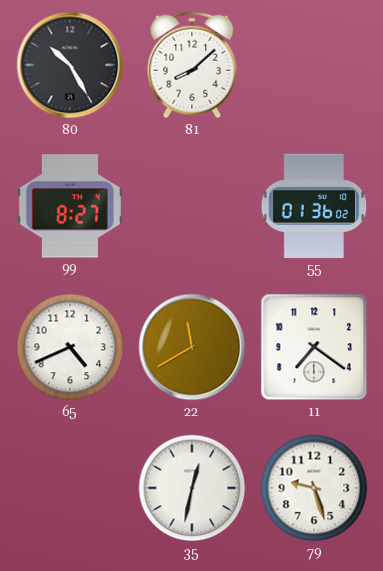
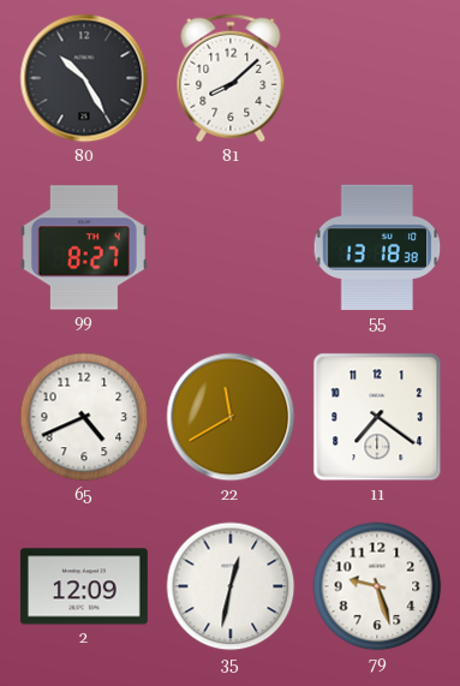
55: 01:36 -> 13:18 (377, 247)
2: none -> 12:09 (84, 586)
